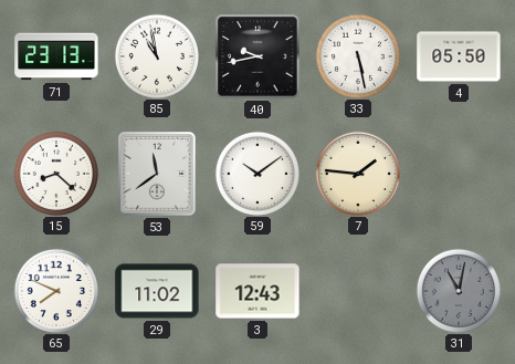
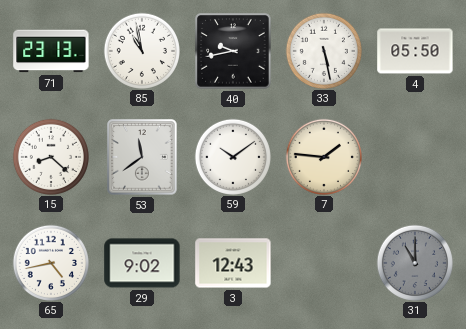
65: 7:49 -> 4:43 (50, 262)
29: 11:02 -> 9:02 (142, 263)
31: 11:02 -> 11:00 (414, 262)
